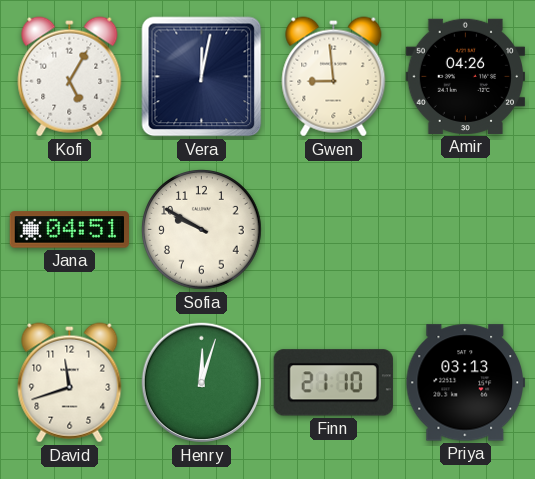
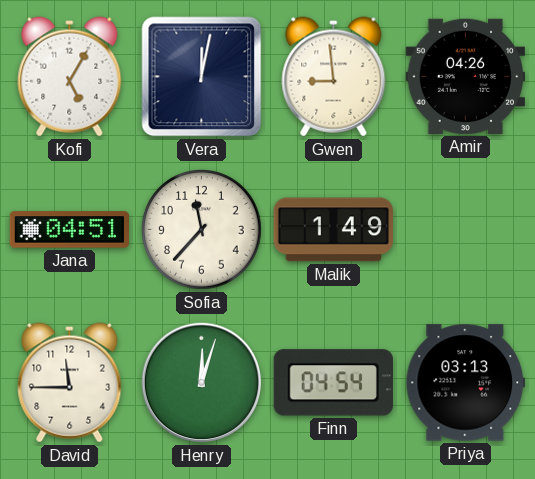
Sofia: 9:50 -> 11:37 (202, 230)
Malik: none -> 1:49 (333, 230)
David: 11:42 -> 11:45 (70, 383)
Finn: 21:10 -> 04:54 (333, 383)
